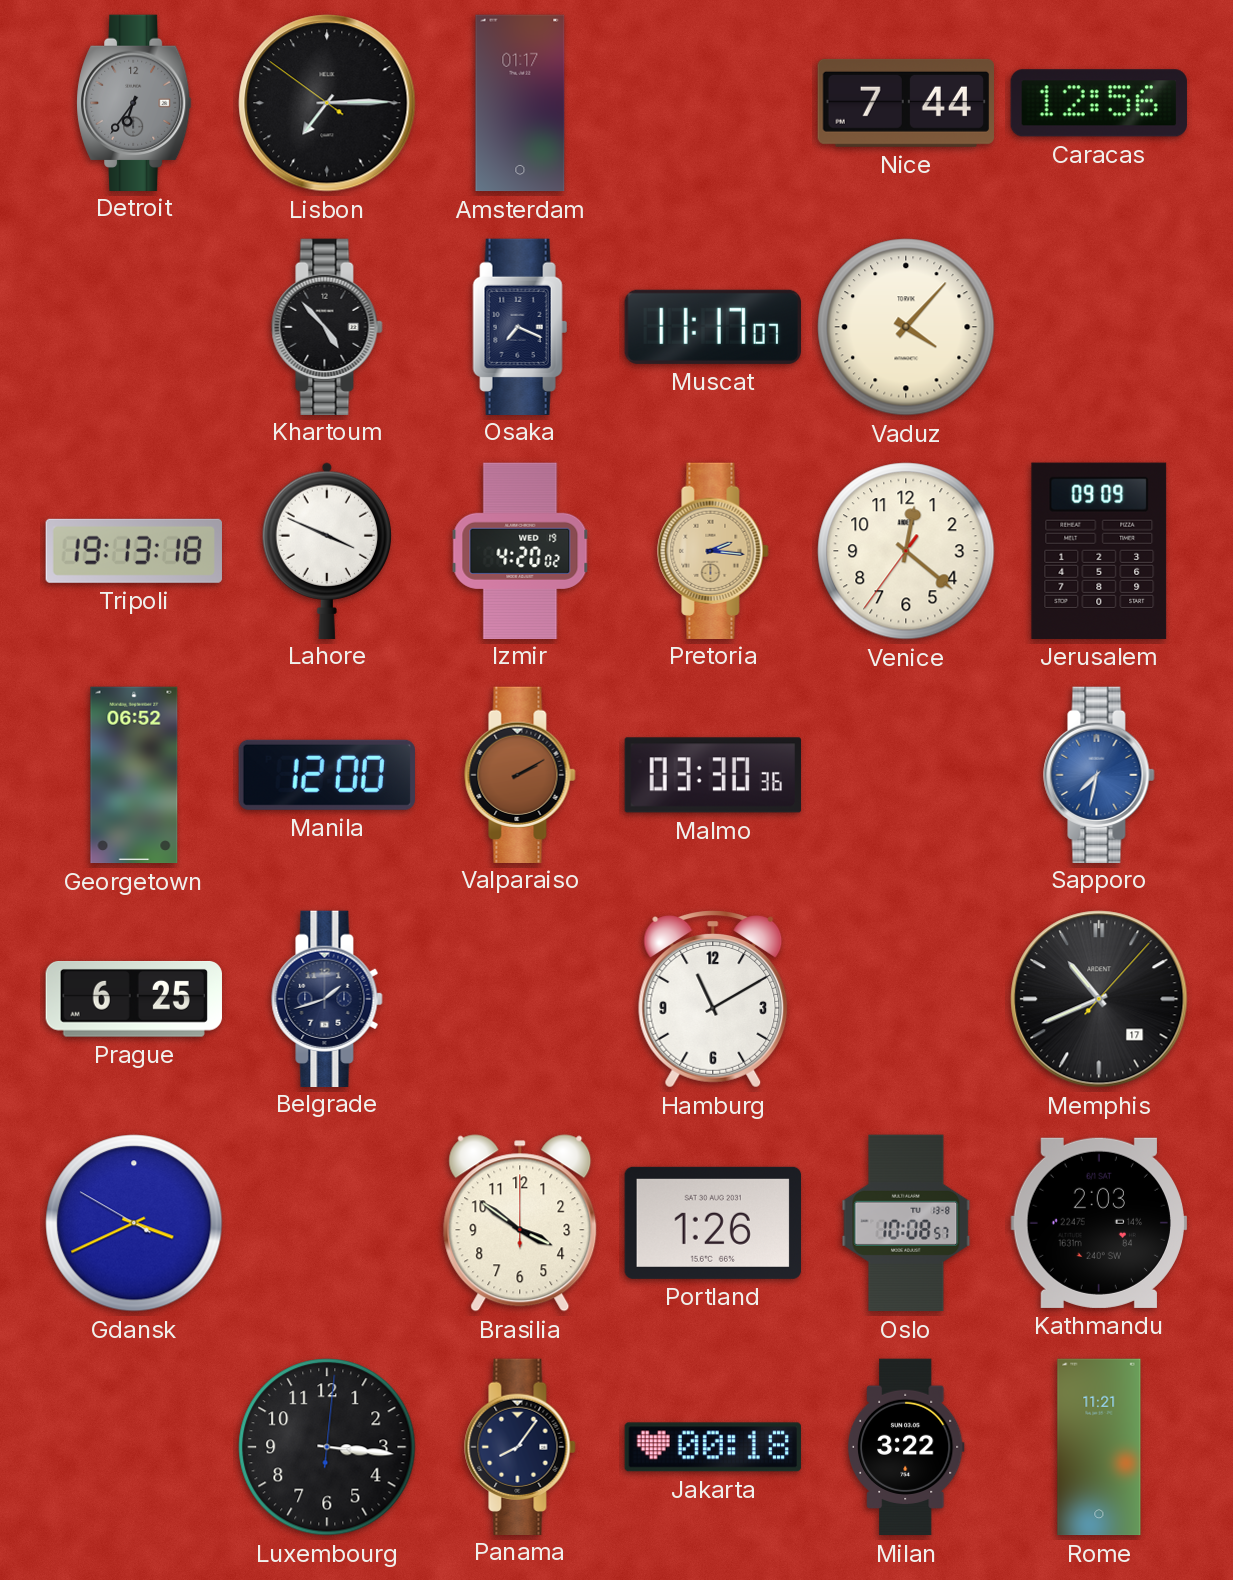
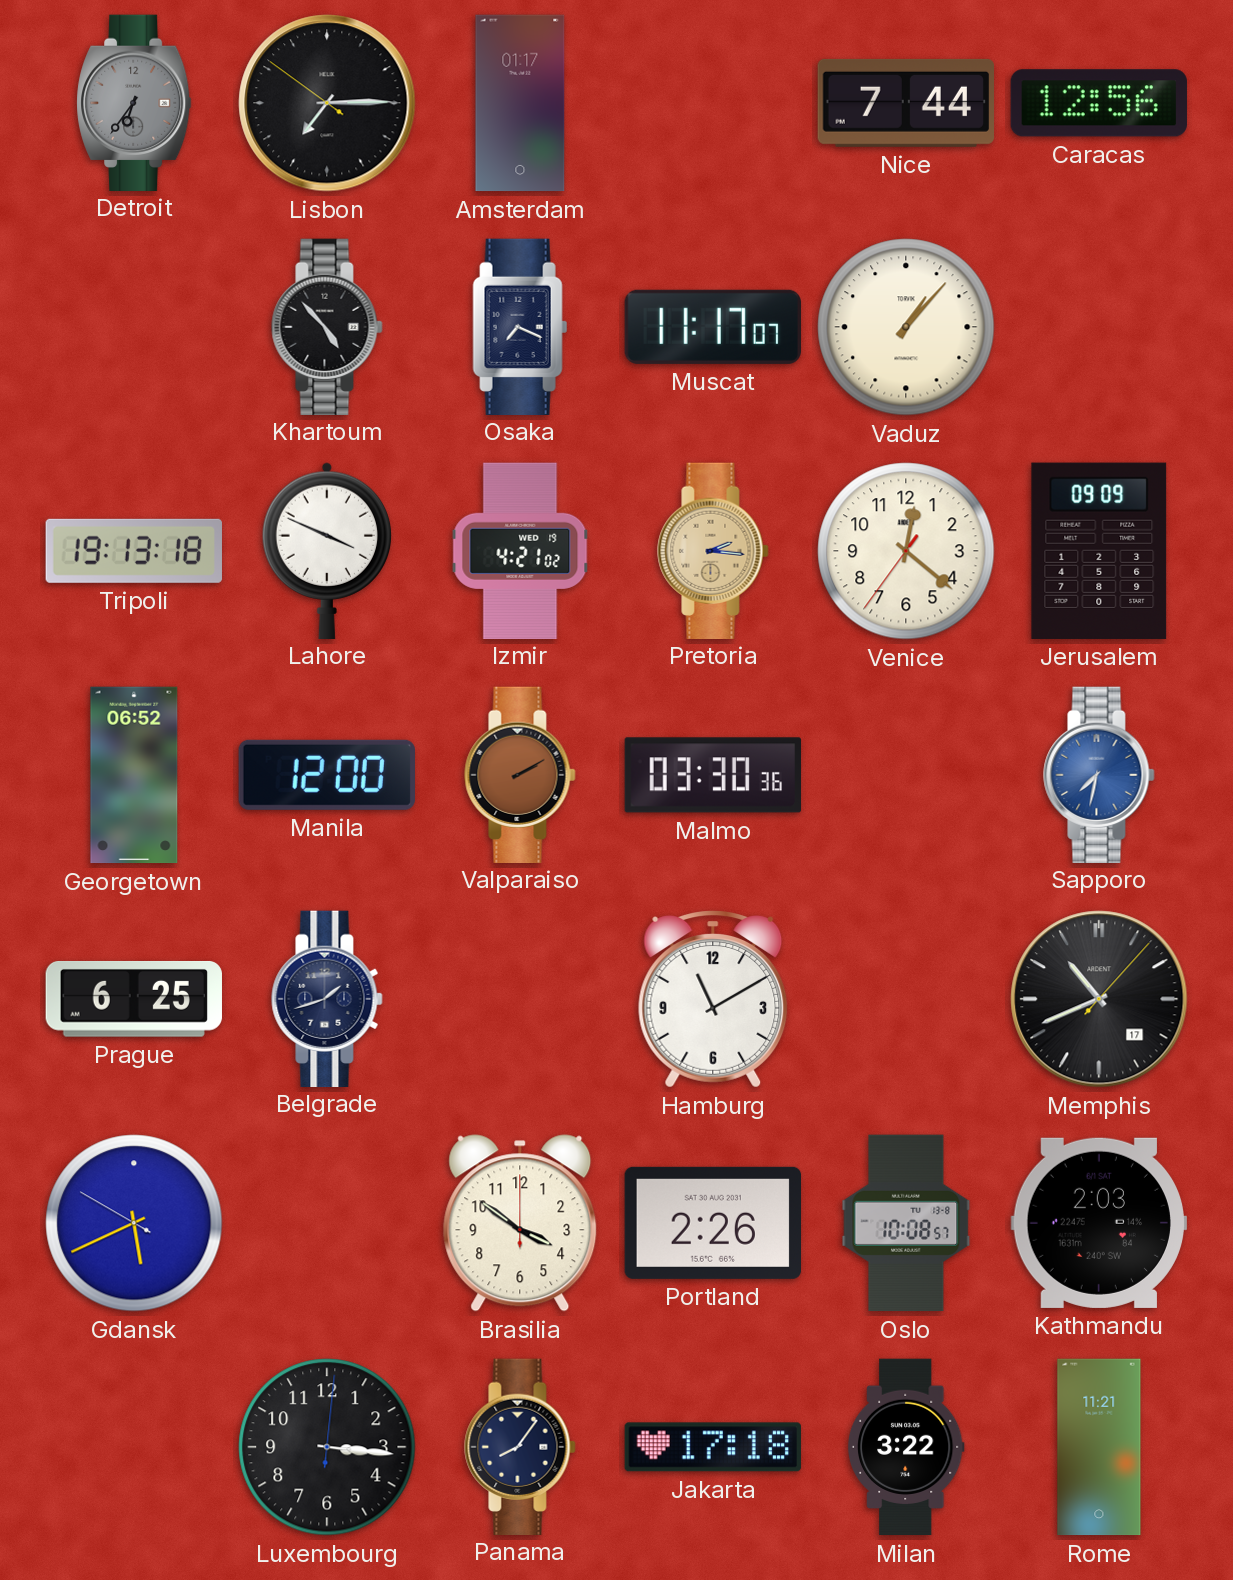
Vaduz: 4:07 -> 1:07 (906, 327)
Izmir: 4:20 -> 4:21 (520, 550)
Gdansk: 3:40 -> 5:40 (134, 1223)
Portland: 1:26 -> 2:26 (712, 1223)
Jakarta: 00:18 -> 17:18 (712, 1447)
